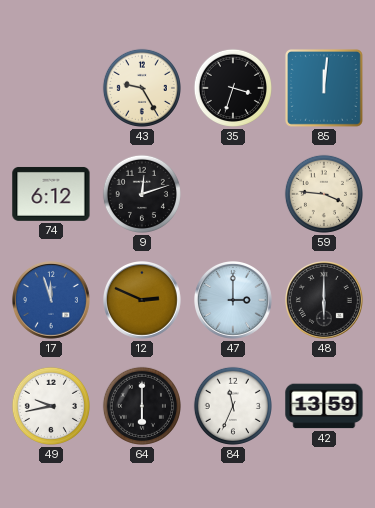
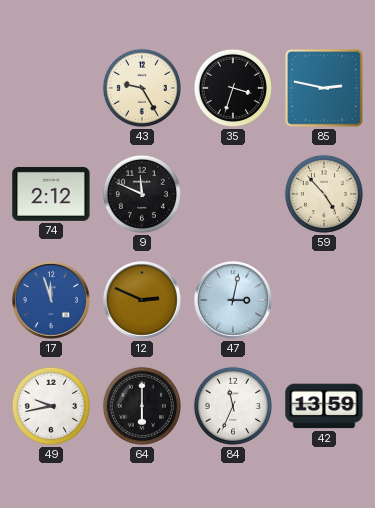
85: 12:01 -> 2:47 (324, 88)
74: 6:12 -> 2:12 (51, 194)
9: 12:12 -> 11:49 (142, 194)
59: 3:46 -> 4:53 (324, 194)
47: 3:00 -> 3:02 (234, 301)
48: 6:00 -> none (325, 301)
